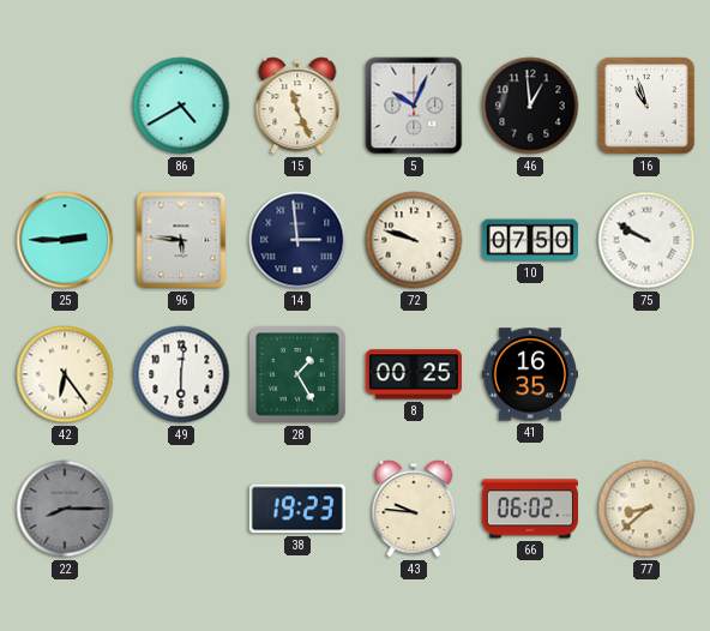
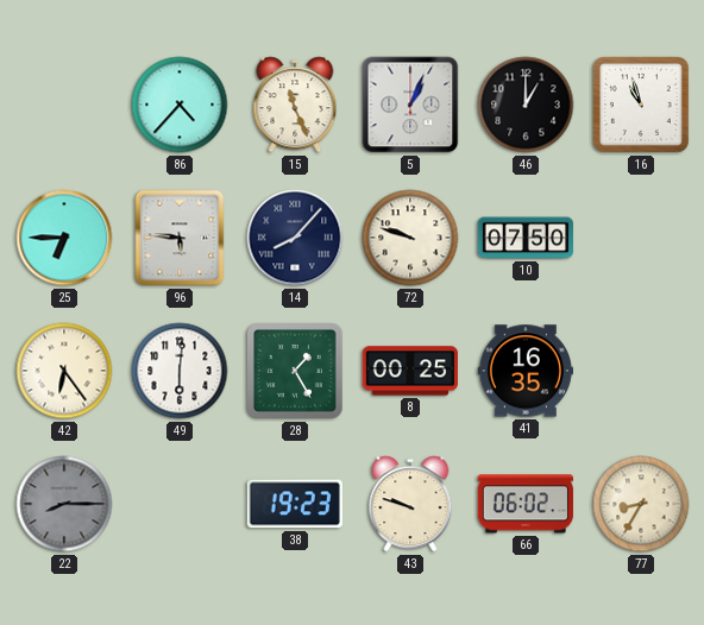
86: 4:40 -> 4:37 (180, 105)
5: 10:04 -> 1:04 (410, 105)
46: 12:59 -> 1:00 (526, 105)
25: 2:45 -> 6:45 (64, 238)
14: 2:59 -> 8:07 (295, 238)
75: 9:50 -> none (646, 240)
43: 9:46 -> 9:48 (410, 504)
77: 8:38 -> 8:35 (641, 504)
